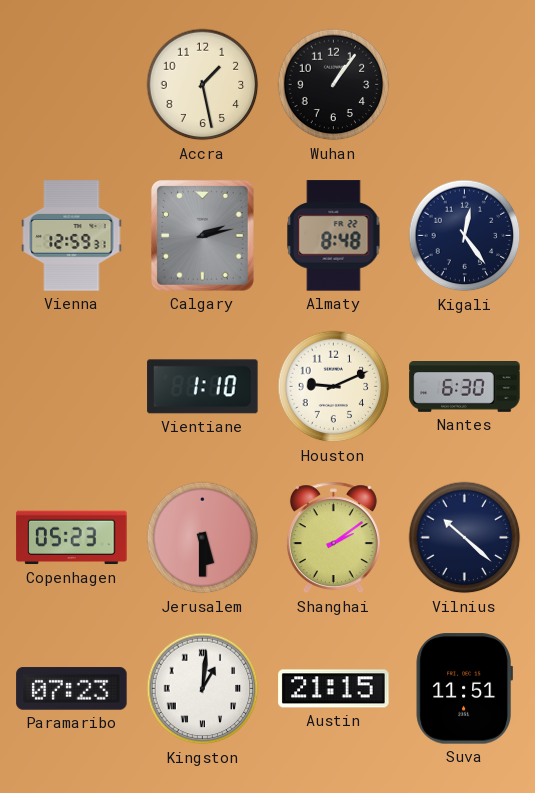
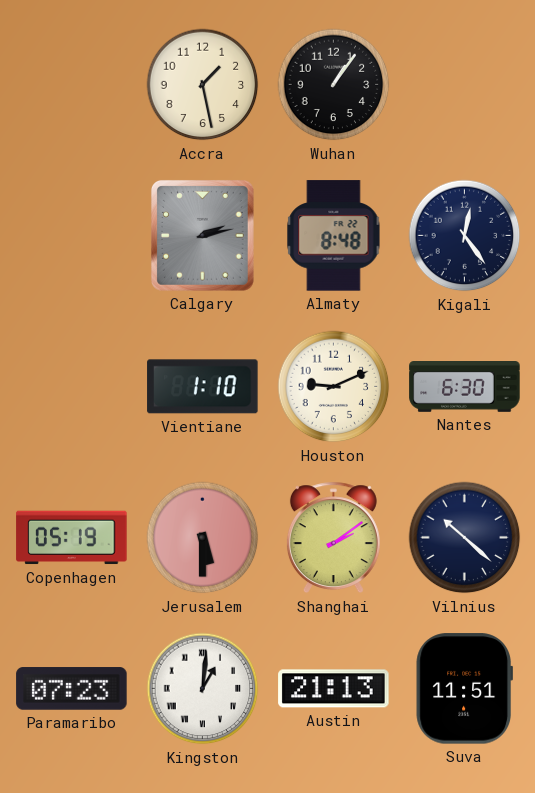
Vienna: 12:59 -> none (72, 236)
Copenhagen: 05:23 -> 05:19 (72, 538)
Austin: 21:15 -> 21:13 (334, 689)
